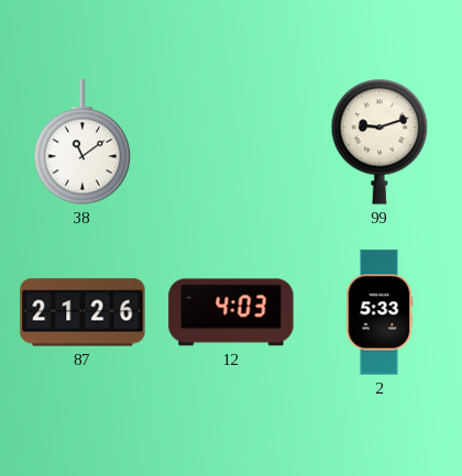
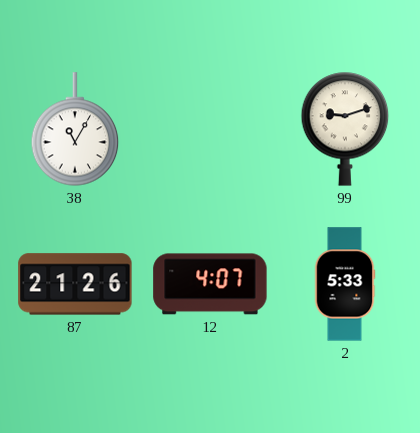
38: 11:09 -> 11:05 (75, 129)
12: 4:03 -> 4:07 (210, 284)
